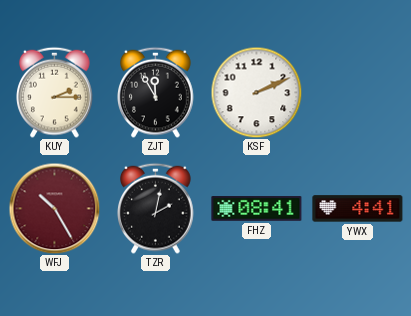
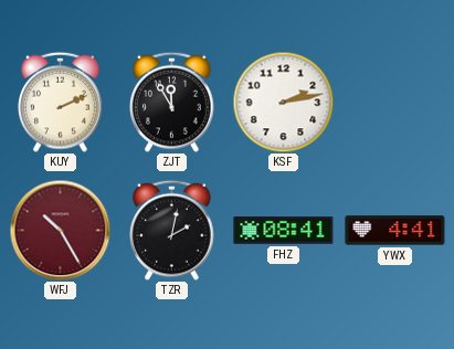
KUY: 2:15 -> 2:11 (61, 102)
KSF: 2:11 -> 2:13 (283, 102)
